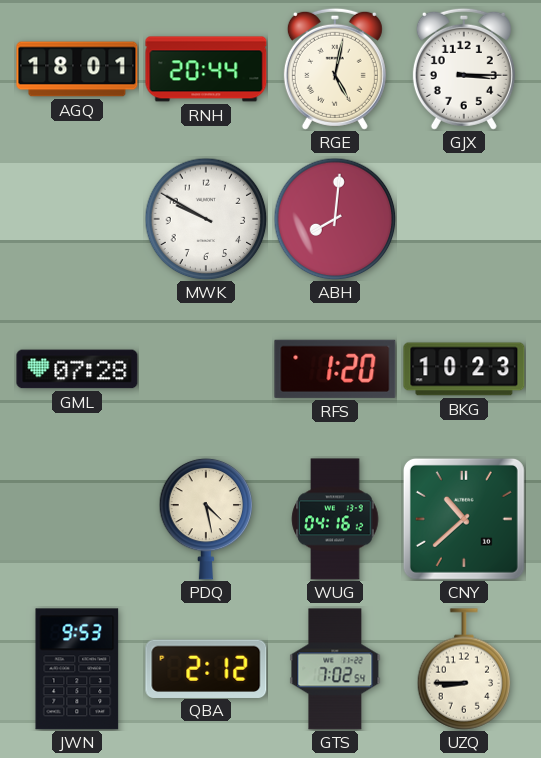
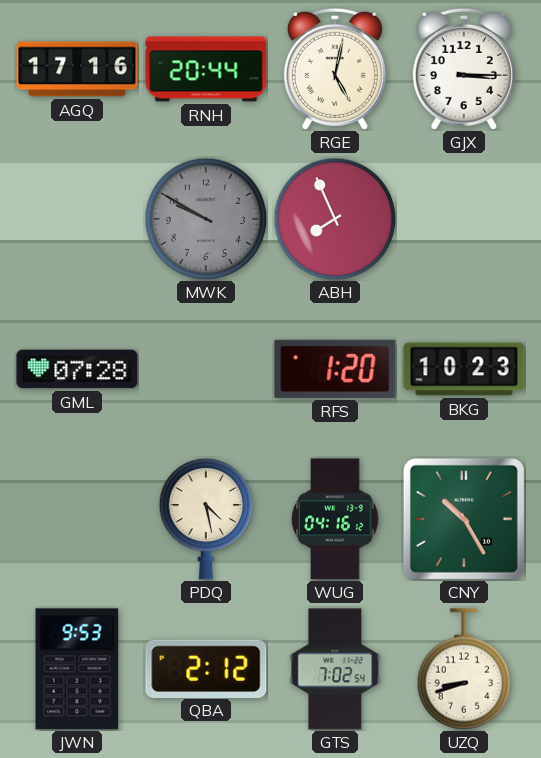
AGQ: 18:01 -> 17:16 (77, 69)
MWK dial: white -> grey (206, 219)
ABH: 8:01 -> 7:56 (335, 219)
CNY: 10:38 -> 10:25 (464, 519)
UZQ: 8:45 -> 8:42 (464, 669)
